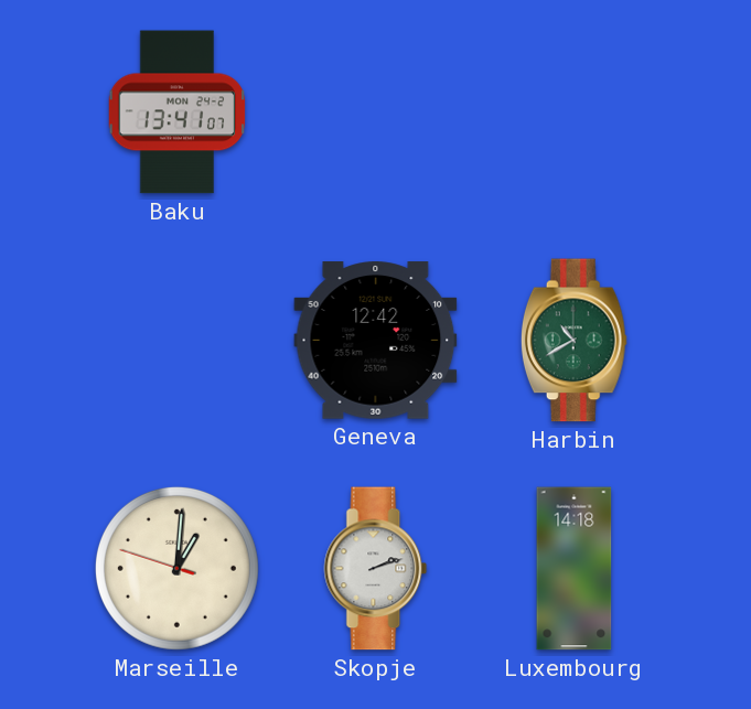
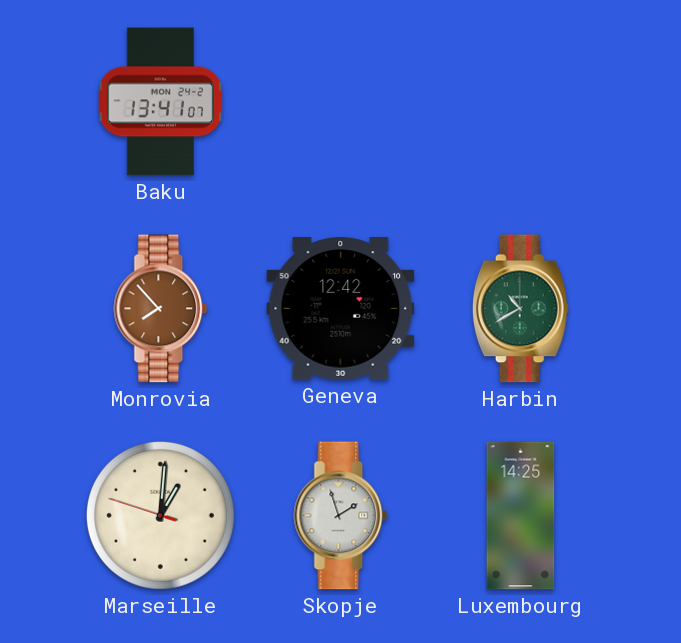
Monrovia: none -> 7:53 (161, 309)
Skopje: 2:12 -> 1:57 (341, 516)
Luxembourg: 14:18 -> 14:25 (521, 516)
